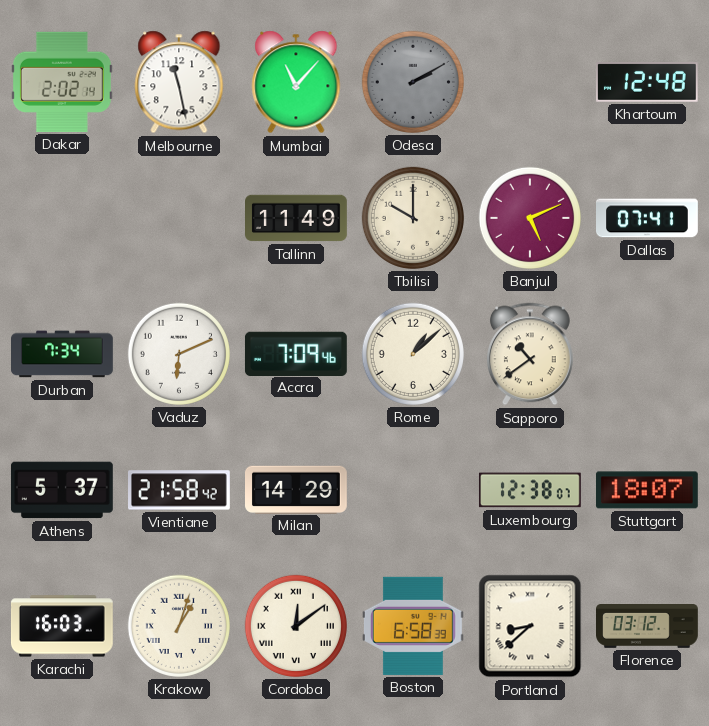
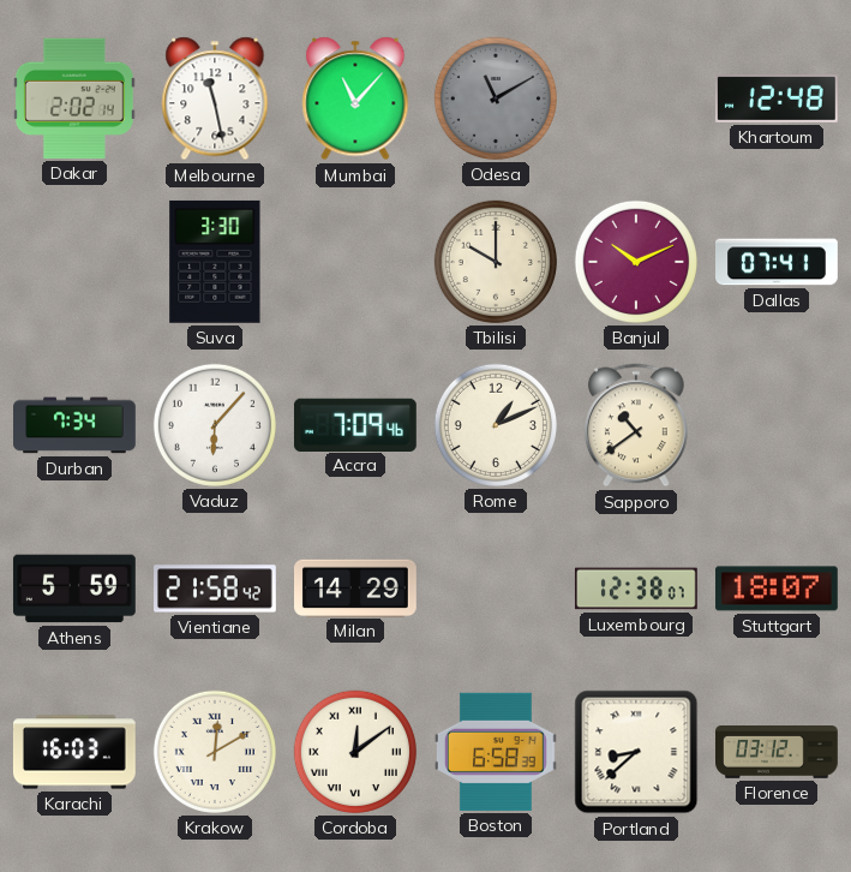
Odesa: 2:10 -> 11:10 (496, 98)
Suva: none -> 3:30 (215, 262)
Tallinn: 11:49 -> none (297, 218)
Banjul: 5:11 -> 10:11 (636, 262)
Vaduz: 6:11 -> 6:07 (215, 425)
Rome: 1:08 -> 1:11 (496, 425)
Athens: 5:37 -> 5:59 (74, 589)
Krakow: 1:03 -> 12:10 (215, 752)
